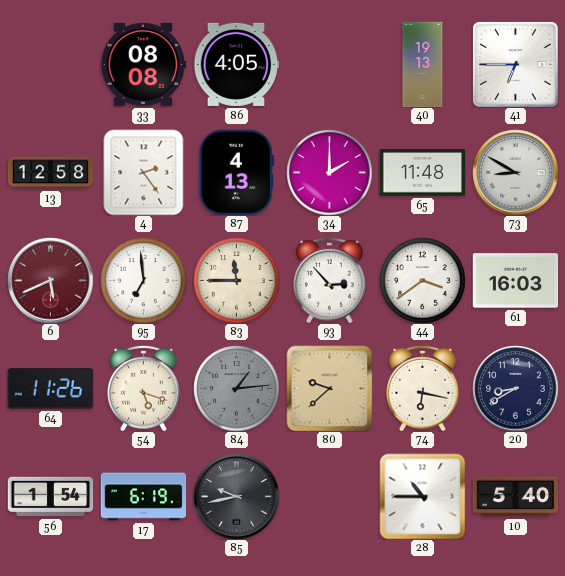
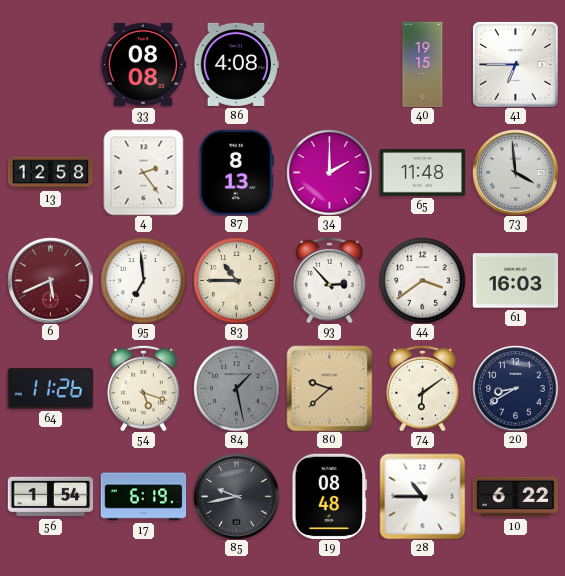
86: 4:05 -> 4:08 (236, 64)
40: 19:13 -> 19:15 (423, 64)
87: 4:13 -> 8:13 (236, 172)
73: 8:50 -> 3:59 (515, 172)
83: 11:45 -> 10:45 (236, 280)
84: 1:14 -> 1:28 (236, 388)
74: 6:17 -> 6:09 (423, 388)
19: none -> 08:48 (330, 496)
10: 5:40 -> 6:22 (515, 497)
